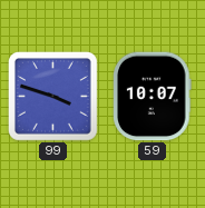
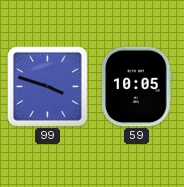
59: 10:07 -> 10:05 (137, 87)
